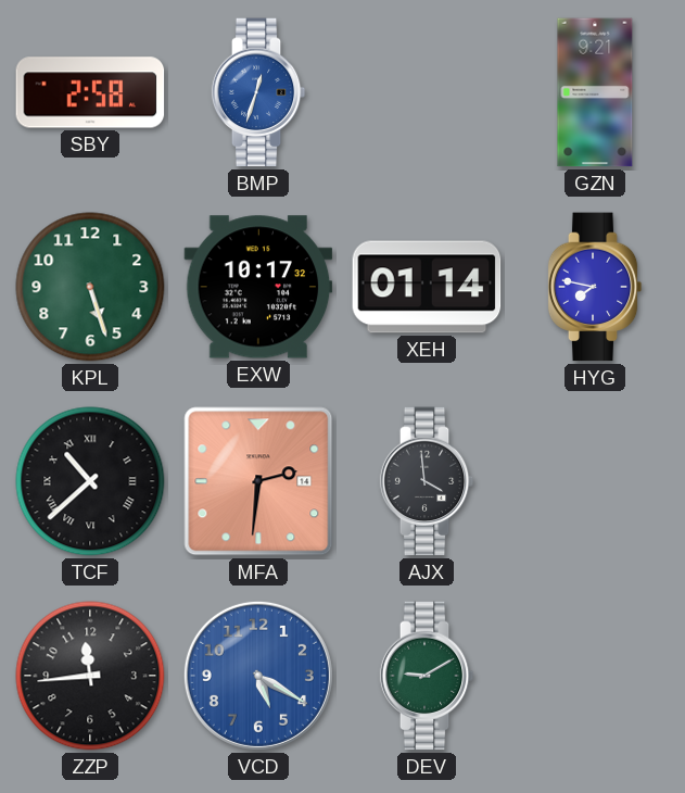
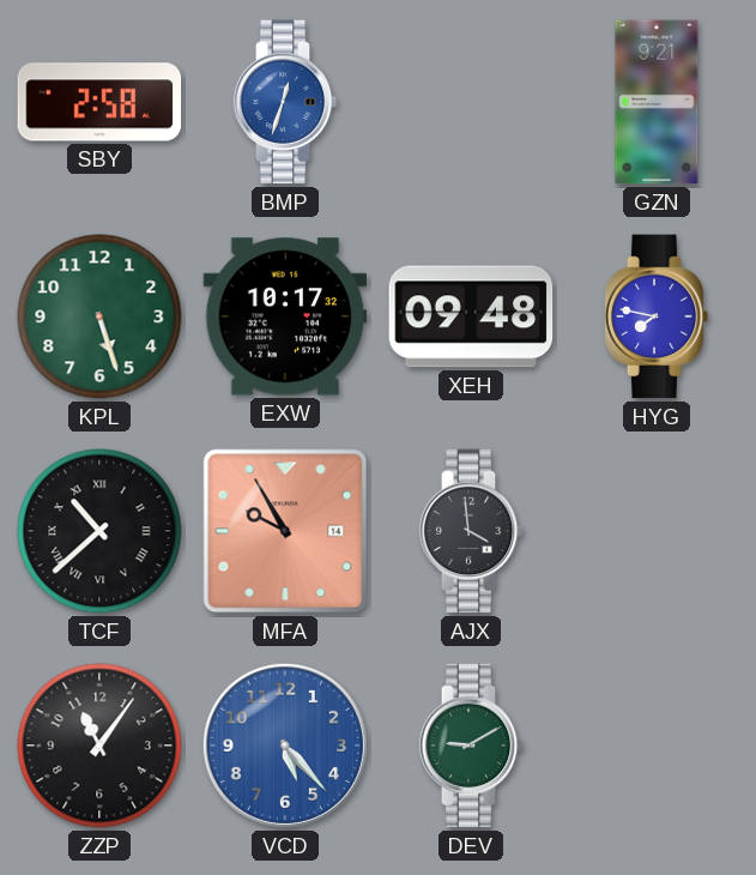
XEH: 01:14 -> 09:48 (471, 316)
MFA: 2:31 -> 9:55 (285, 531)
ZZP: 11:44 -> 11:06 (99, 746)
VCD: 5:20 -> 5:23 (285, 746)
